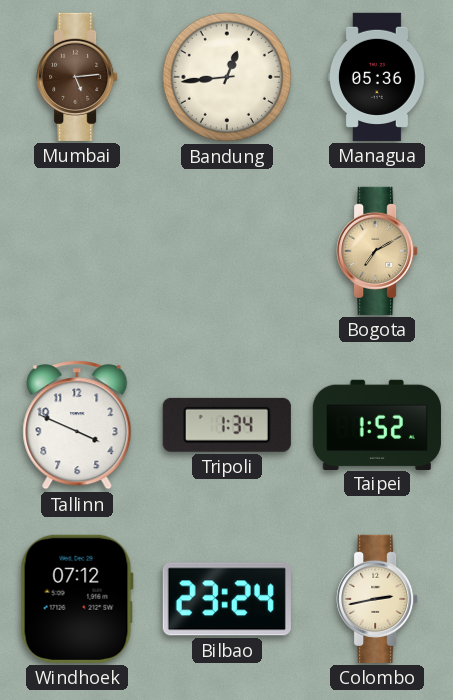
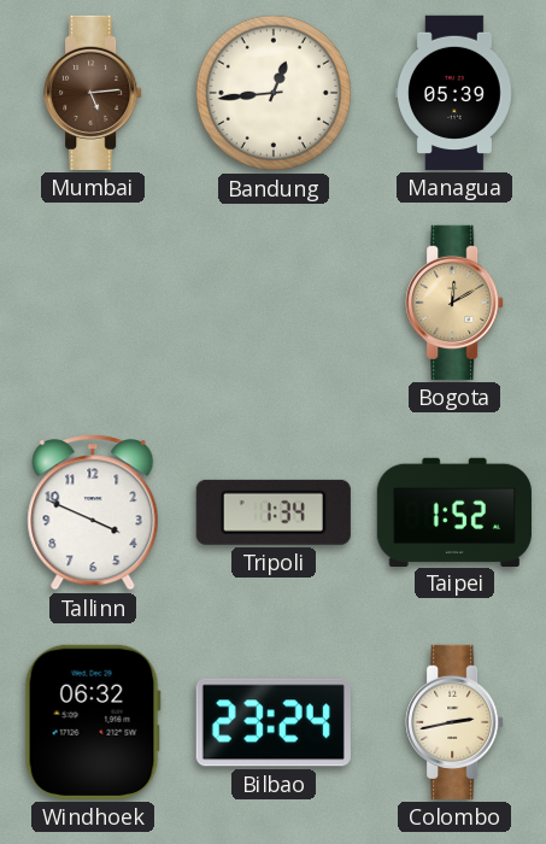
Managua: 05:36 -> 05:39 (454, 93)
Bogota: 7:10 -> 12:10 (454, 303)
Windhoek: 07:12 -> 06:32 (93, 722)
